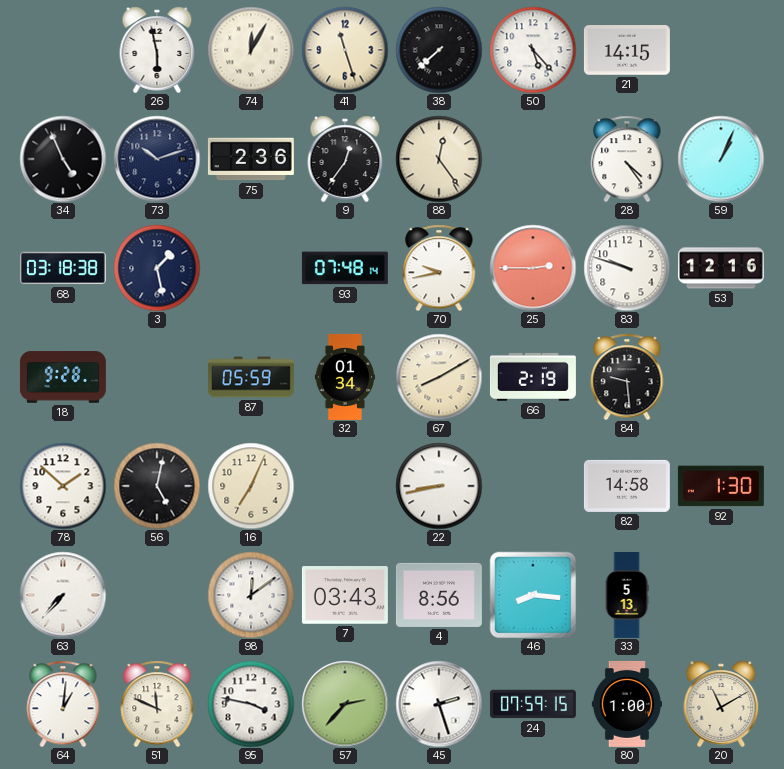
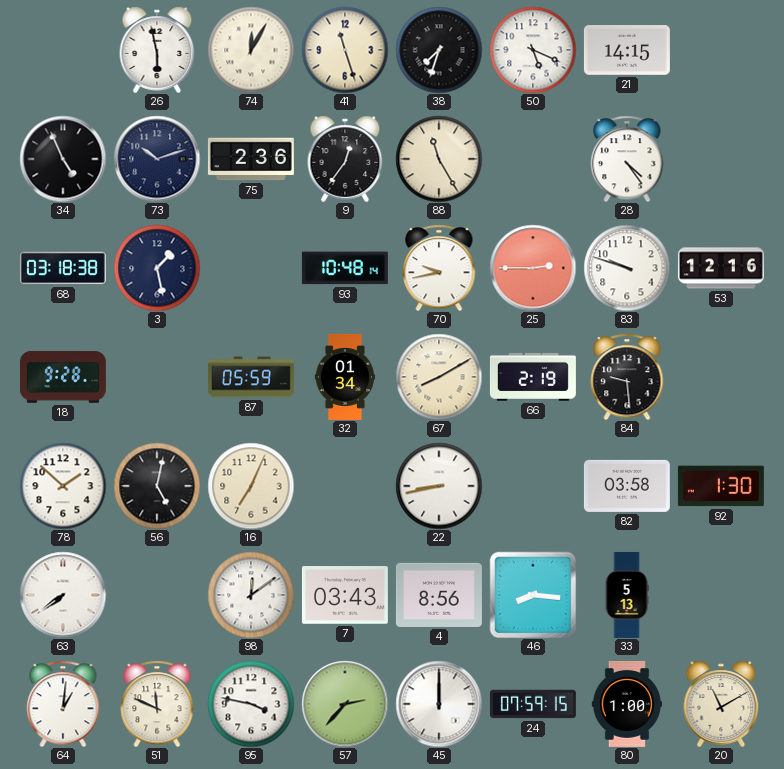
38: 7:38 -> 7:33 (439, 50)
50: 5:23 -> 5:19 (533, 50)
88: 12:24 -> 11:25 (439, 159)
59: 1:04 -> none (721, 159)
93: 07:48 -> 10:48 (345, 268)
82: 14:58 -> 03:58 (627, 486)
63: 7:37 -> 7:39 (63, 595)
45: 2:27 -> 12:00 (439, 704)
